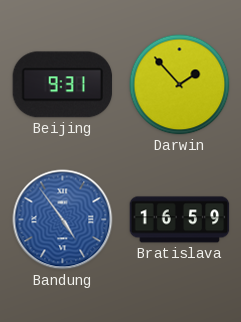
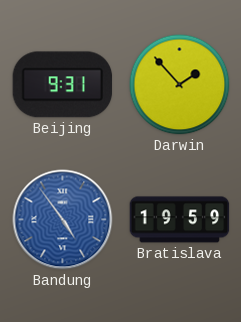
Bratislava: 16:59 -> 19:59 (180, 220)
